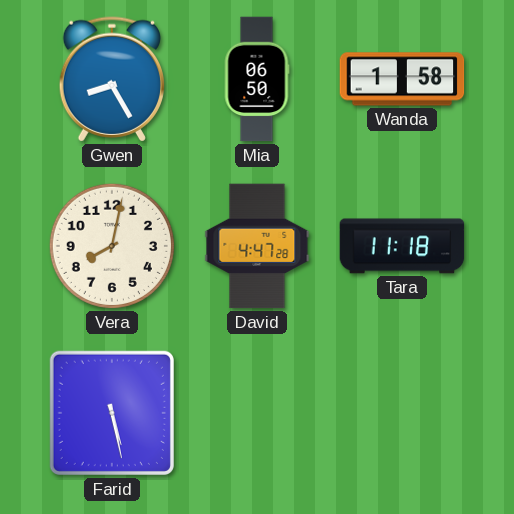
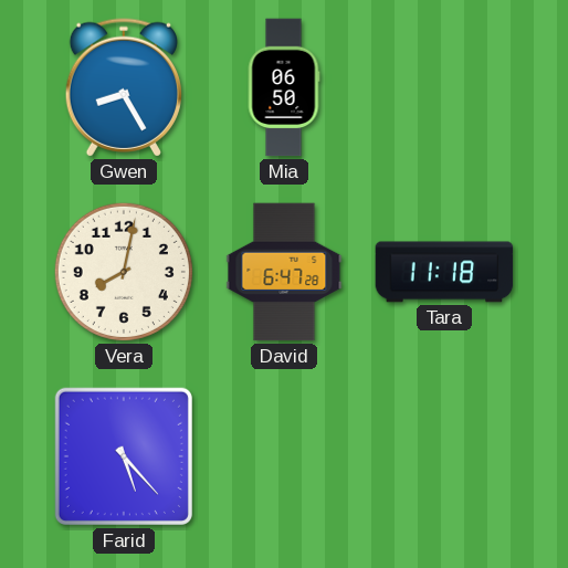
Wanda: 1:58 -> none (402, 79)
David: 4:47 -> 6:47 (284, 272)
Farid: 5:28 -> 5:23 (124, 456)
